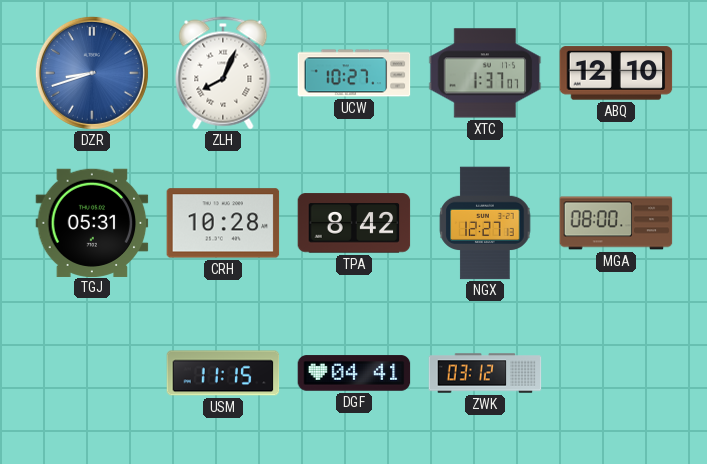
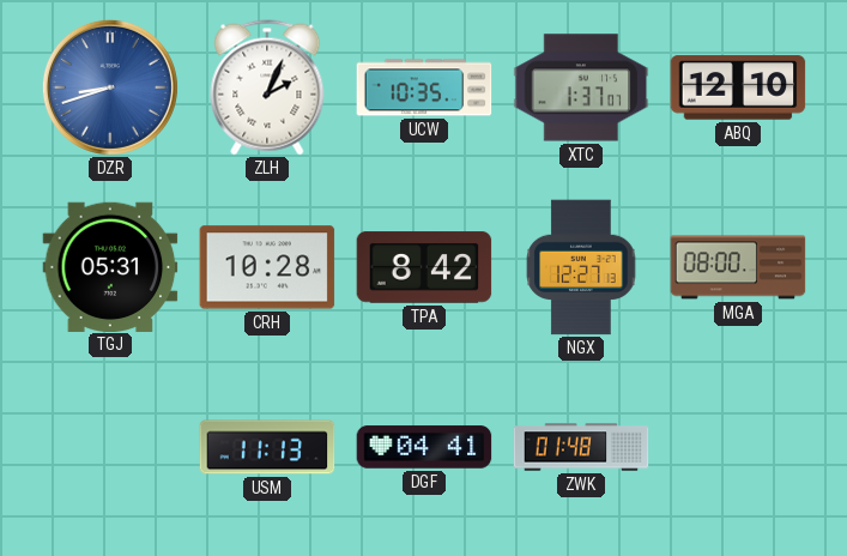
ZLH: 8:04 -> 2:04 (267, 87)
UCW: 10:27 -> 10:35 (424, 87)
USM: 11:15 -> 11:13 (267, 447)
ZWK: 03:12 -> 01:48 (581, 447)
